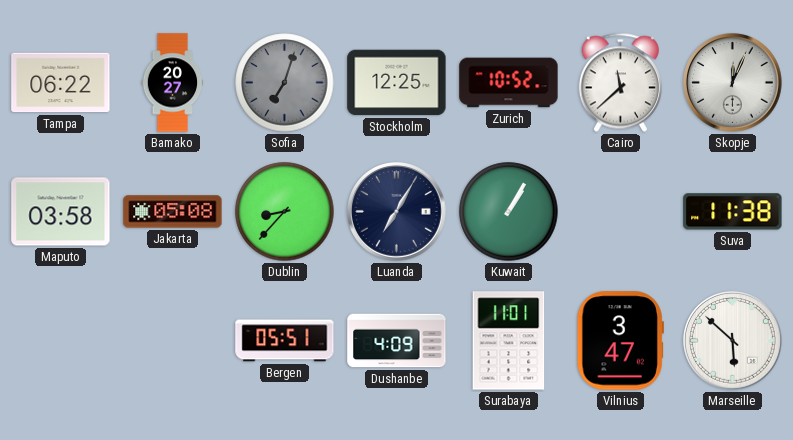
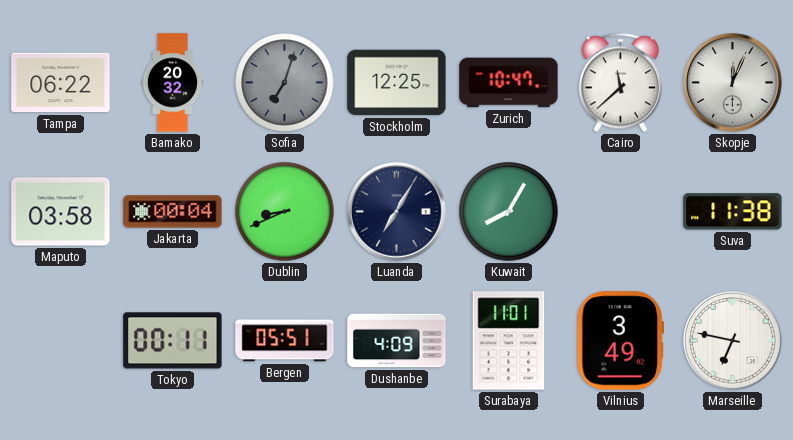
Bamako: 20:27 -> 20:32 (173, 83)
Zurich: 10:52 -> 10:47 (509, 83)
Jakarta: 05:08 -> 00:04 (173, 212)
Dublin: 8:37 -> 8:41 (285, 212)
Kuwait: 1:05 -> 8:05 (509, 212)
Tokyo: none -> 00:11 (173, 341)
Vilnius: 3:47 -> 3:49 (620, 341)
Marseille: 5:52 -> 6:47 (733, 341)
